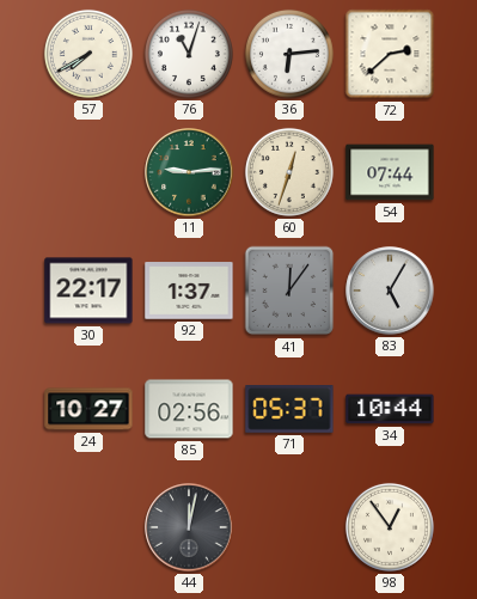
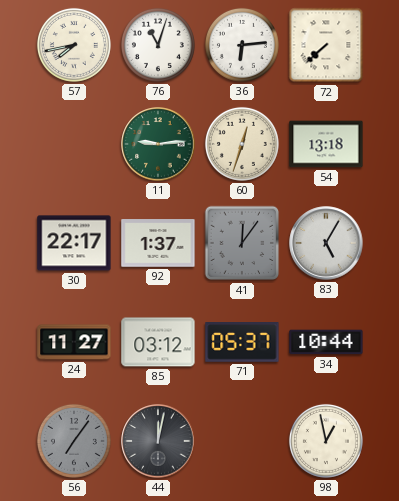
57: 7:40 -> 7:43 (74, 45)
72: 2:38 -> 7:38 (326, 45)
54: 07:44 -> 13:18 (326, 144)
24: 10:27 -> 11:27 (74, 342)
85: 02:56 -> 03:12 (158, 342)
56: none -> 7:06 (74, 441)
98: 12:54 -> 12:58 (326, 441)
